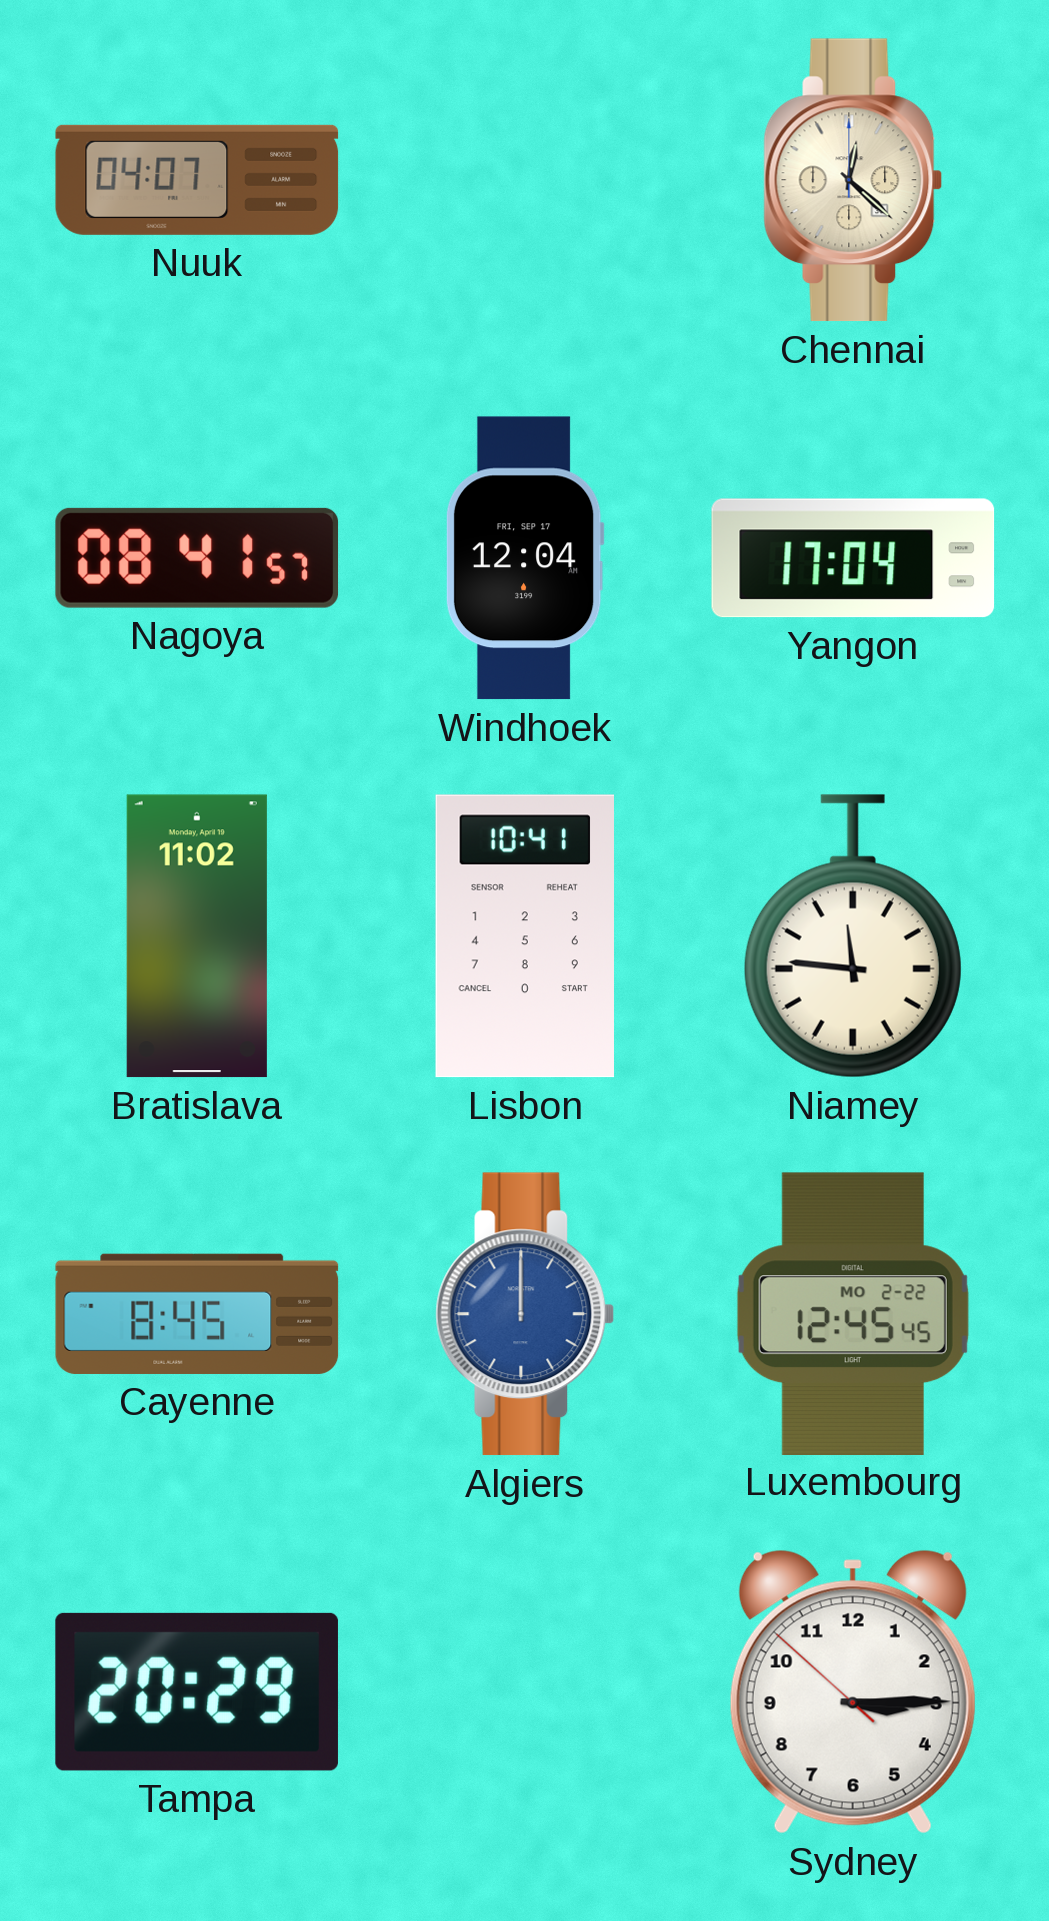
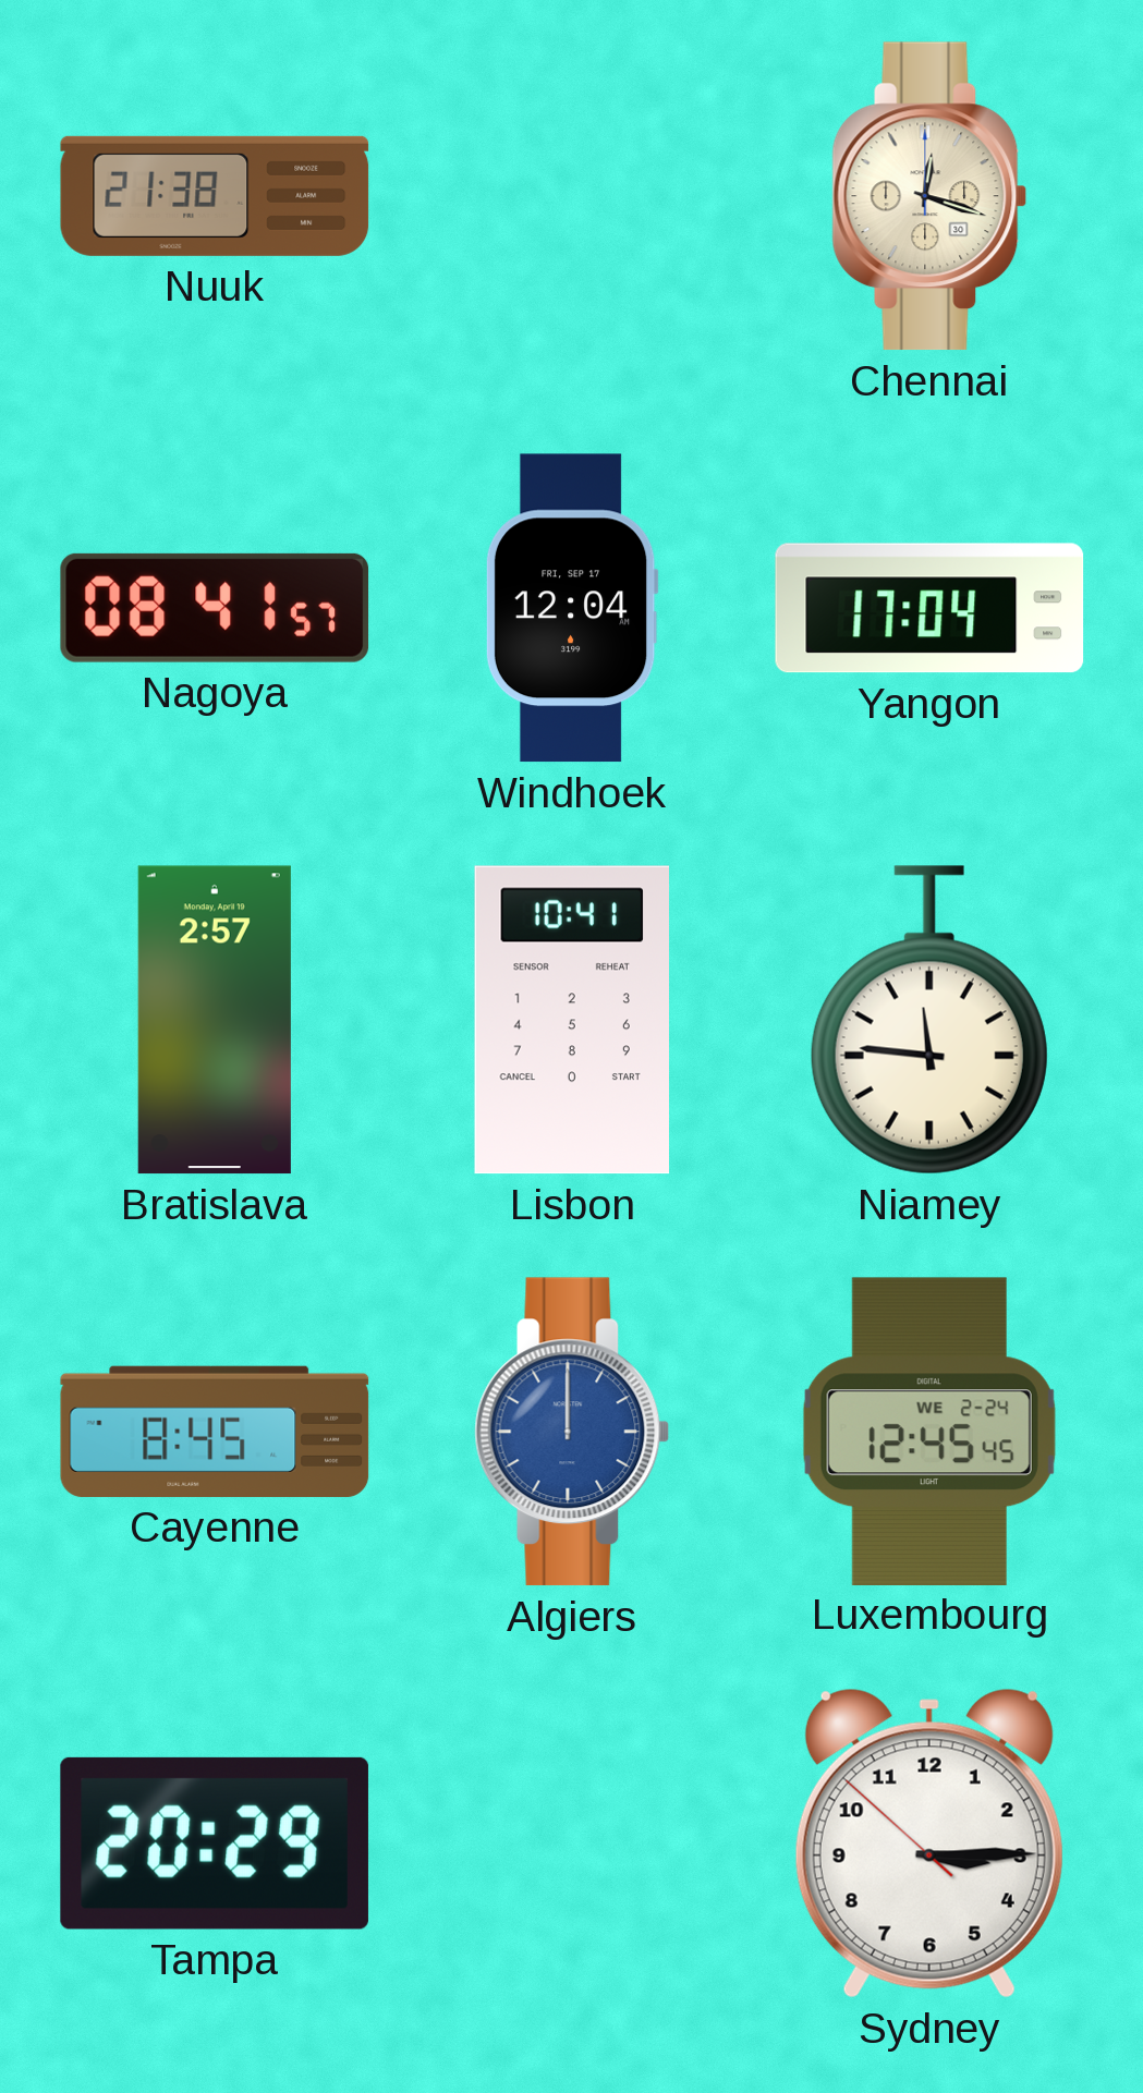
Nuuk: 04:07 -> 21:38 (215, 196)
Chennai: 12:22 -> 12:18 (929, 196)
Bratislava: 11:02 -> 2:57 (215, 1020)
Luxembourg date: MO 2-22 -> WE 2-24 (929, 1431)
